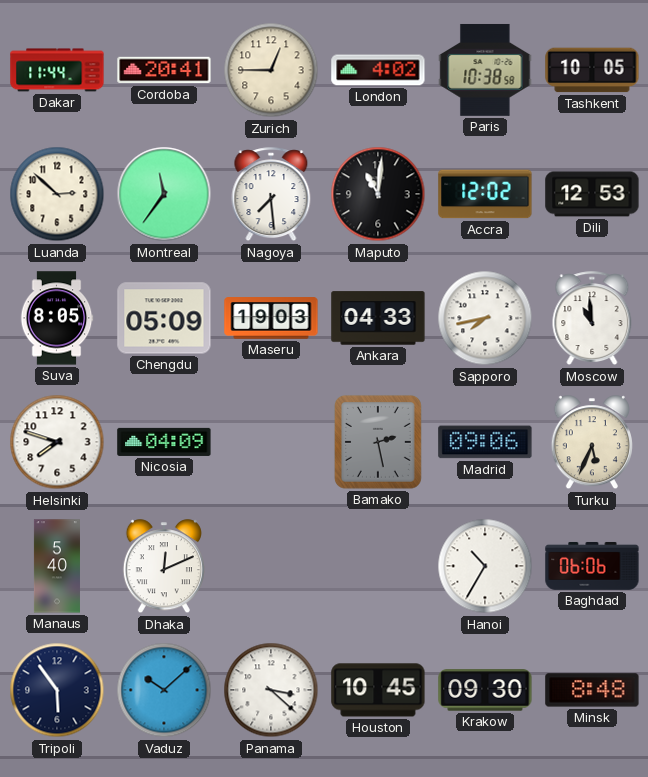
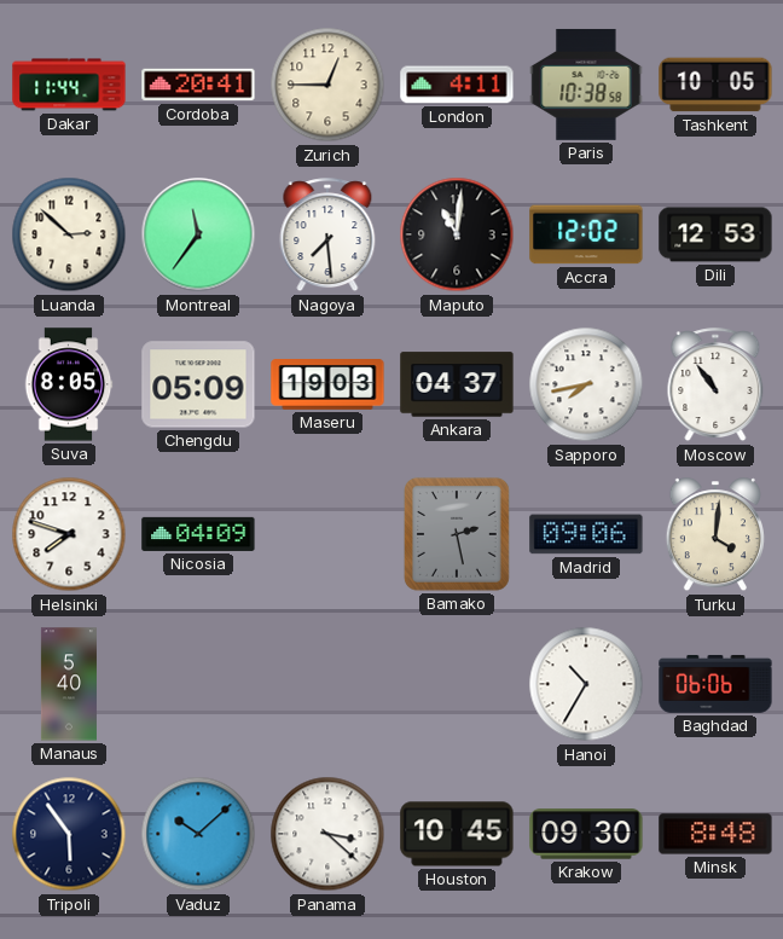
London: 4:02 -> 4:11 (457, 85)
Ankara: 04:33 -> 04:37 (457, 384)
Moscow: 10:59 -> 10:54 (715, 386)
Turku: 5:34 -> 4:01 (715, 535)
Dhaka: 12:11 -> none (164, 567)
